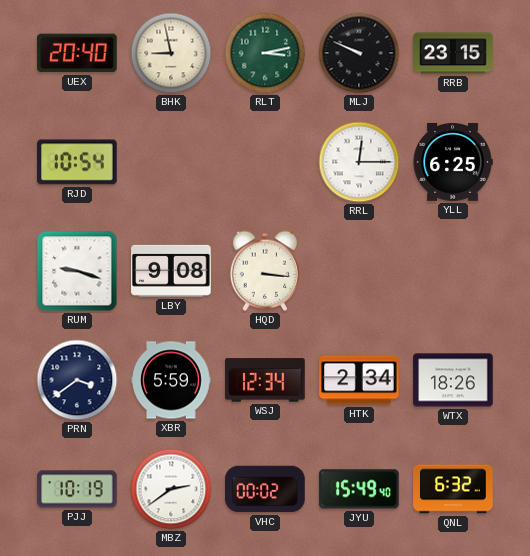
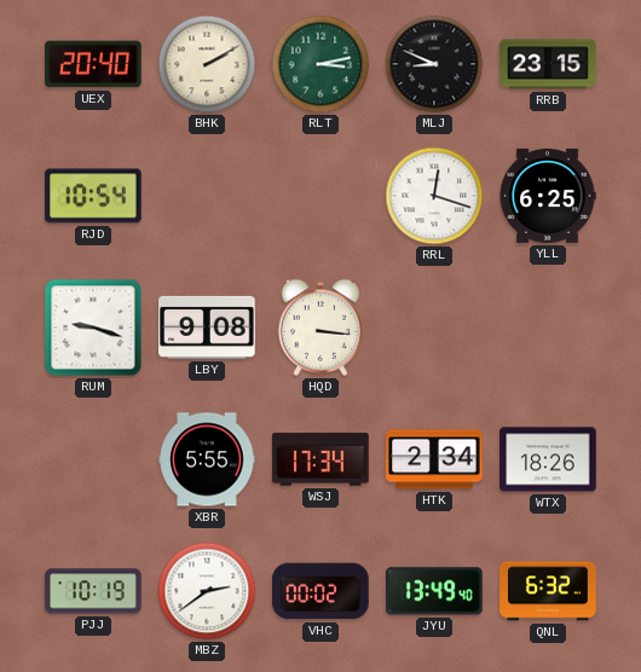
BHK: 8:58 -> 2:10 (207, 64)
MLJ: 9:49 -> 8:49 (434, 64)
RRL: 12:15 -> 12:18 (434, 196)
PRN: 3:39 -> none (77, 380)
XBR: 5:59 -> 5:55 (207, 459)
WSJ: 12:34 -> 17:34 (320, 459)
JYU: 15:49 -> 13:49 (434, 591)
